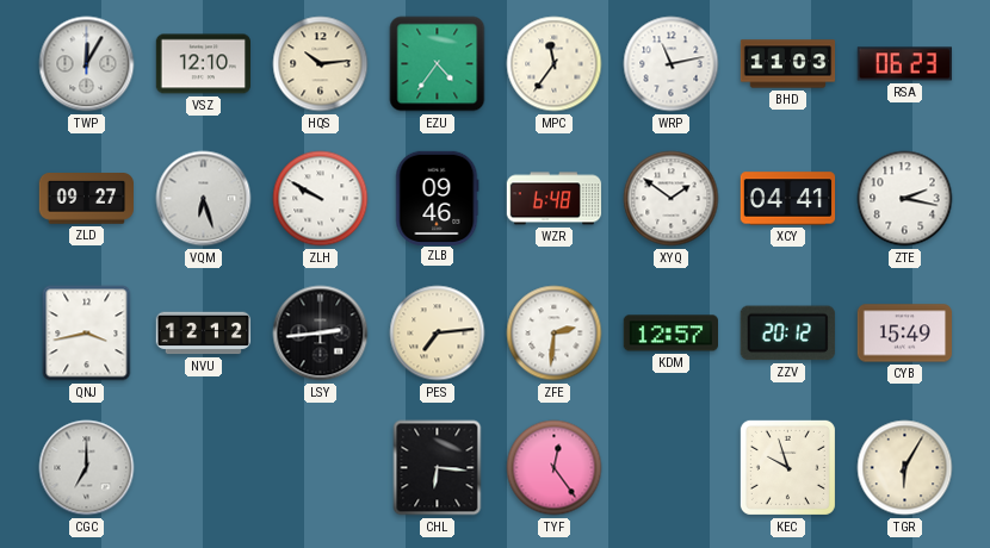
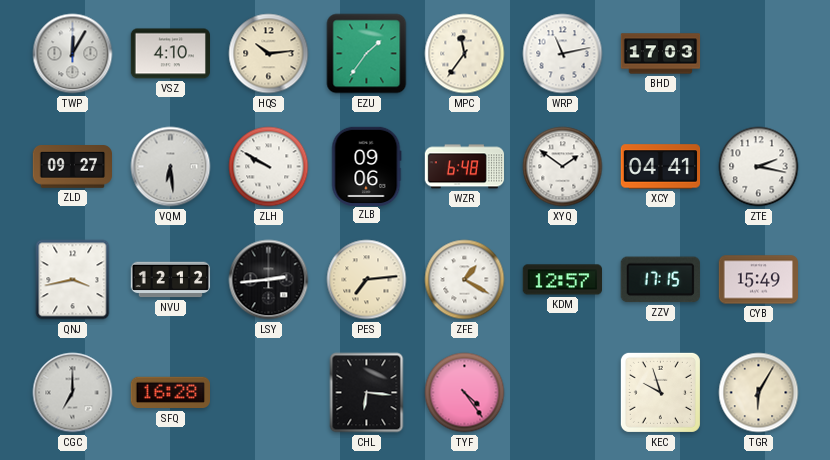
VSZ: 12:10 -> 4:10 (170, 54)
EZU: 4:36 -> 1:36 (367, 54)
BHD: 11:03 -> 17:03 (661, 54)
RSA: 06:23 -> none (904, 64)
VQM: 6:27 -> 6:29 (171, 167)
ZLB: 09:46 -> 09:06 (367, 166)
ZFE: 2:31 -> 1:20 (465, 280)
ZZV: 20:12 -> 17:15 (660, 280)
SFQ: none -> 16:28 (170, 393)
TYF: 12:24 -> 4:24 (465, 393)
